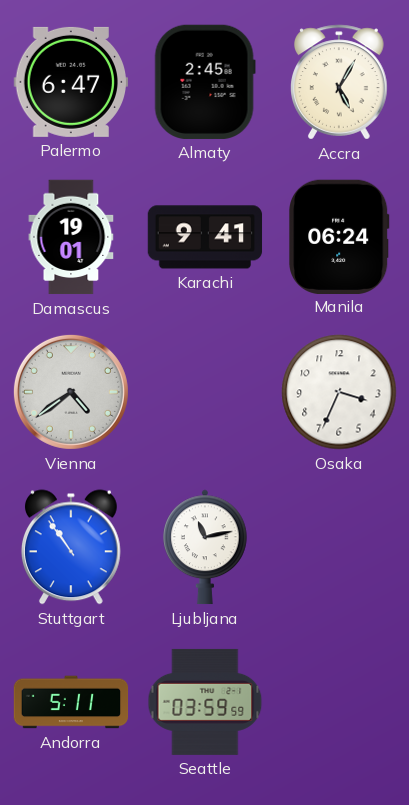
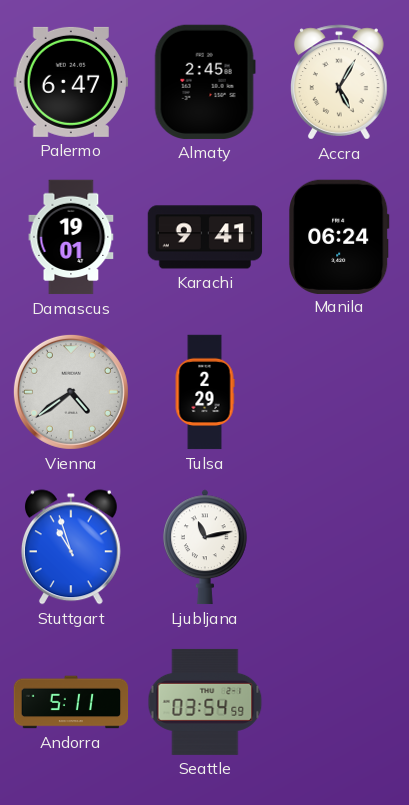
Tulsa: none -> 2:29 (205, 392)
Osaka: 3:34 -> none (339, 392)
Stuttgart: 10:54 -> 10:57 (71, 547)
Seattle: 03:59 -> 03:54 (205, 702)
